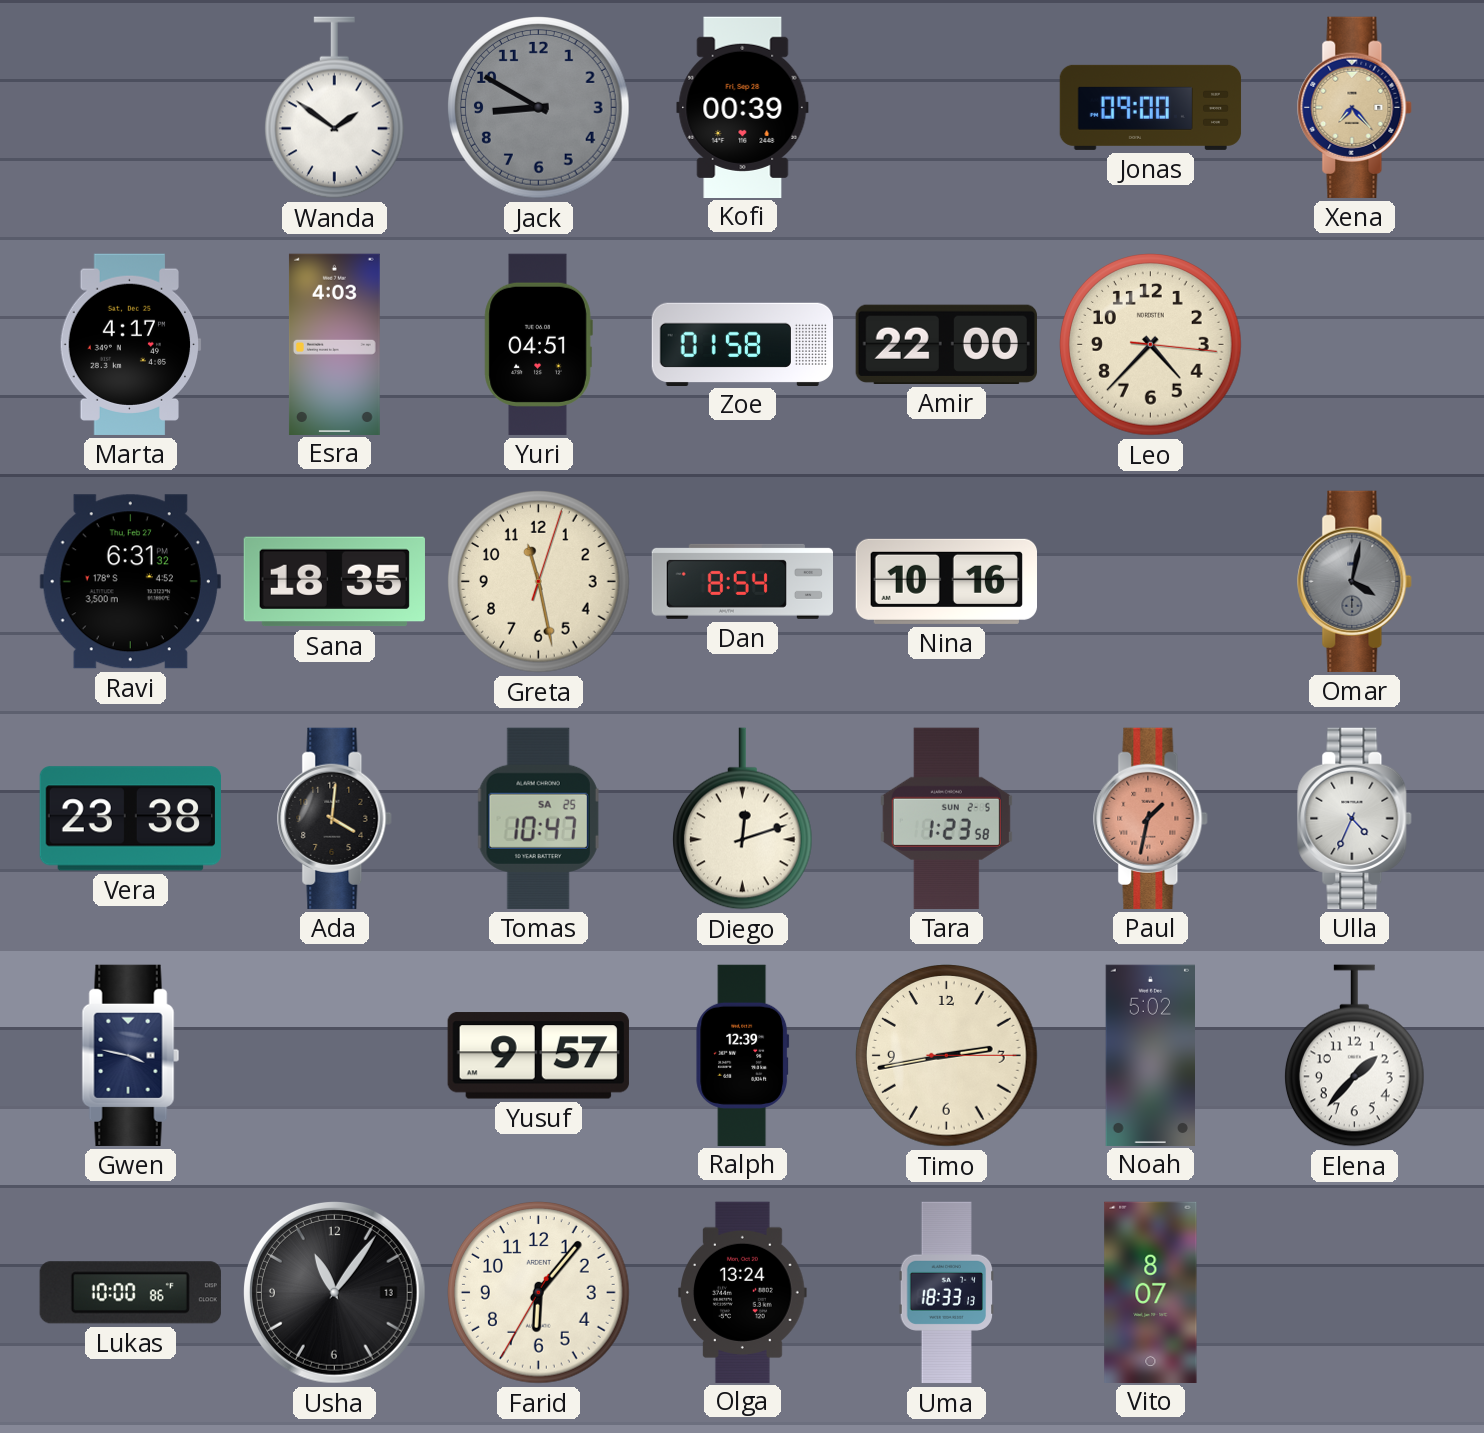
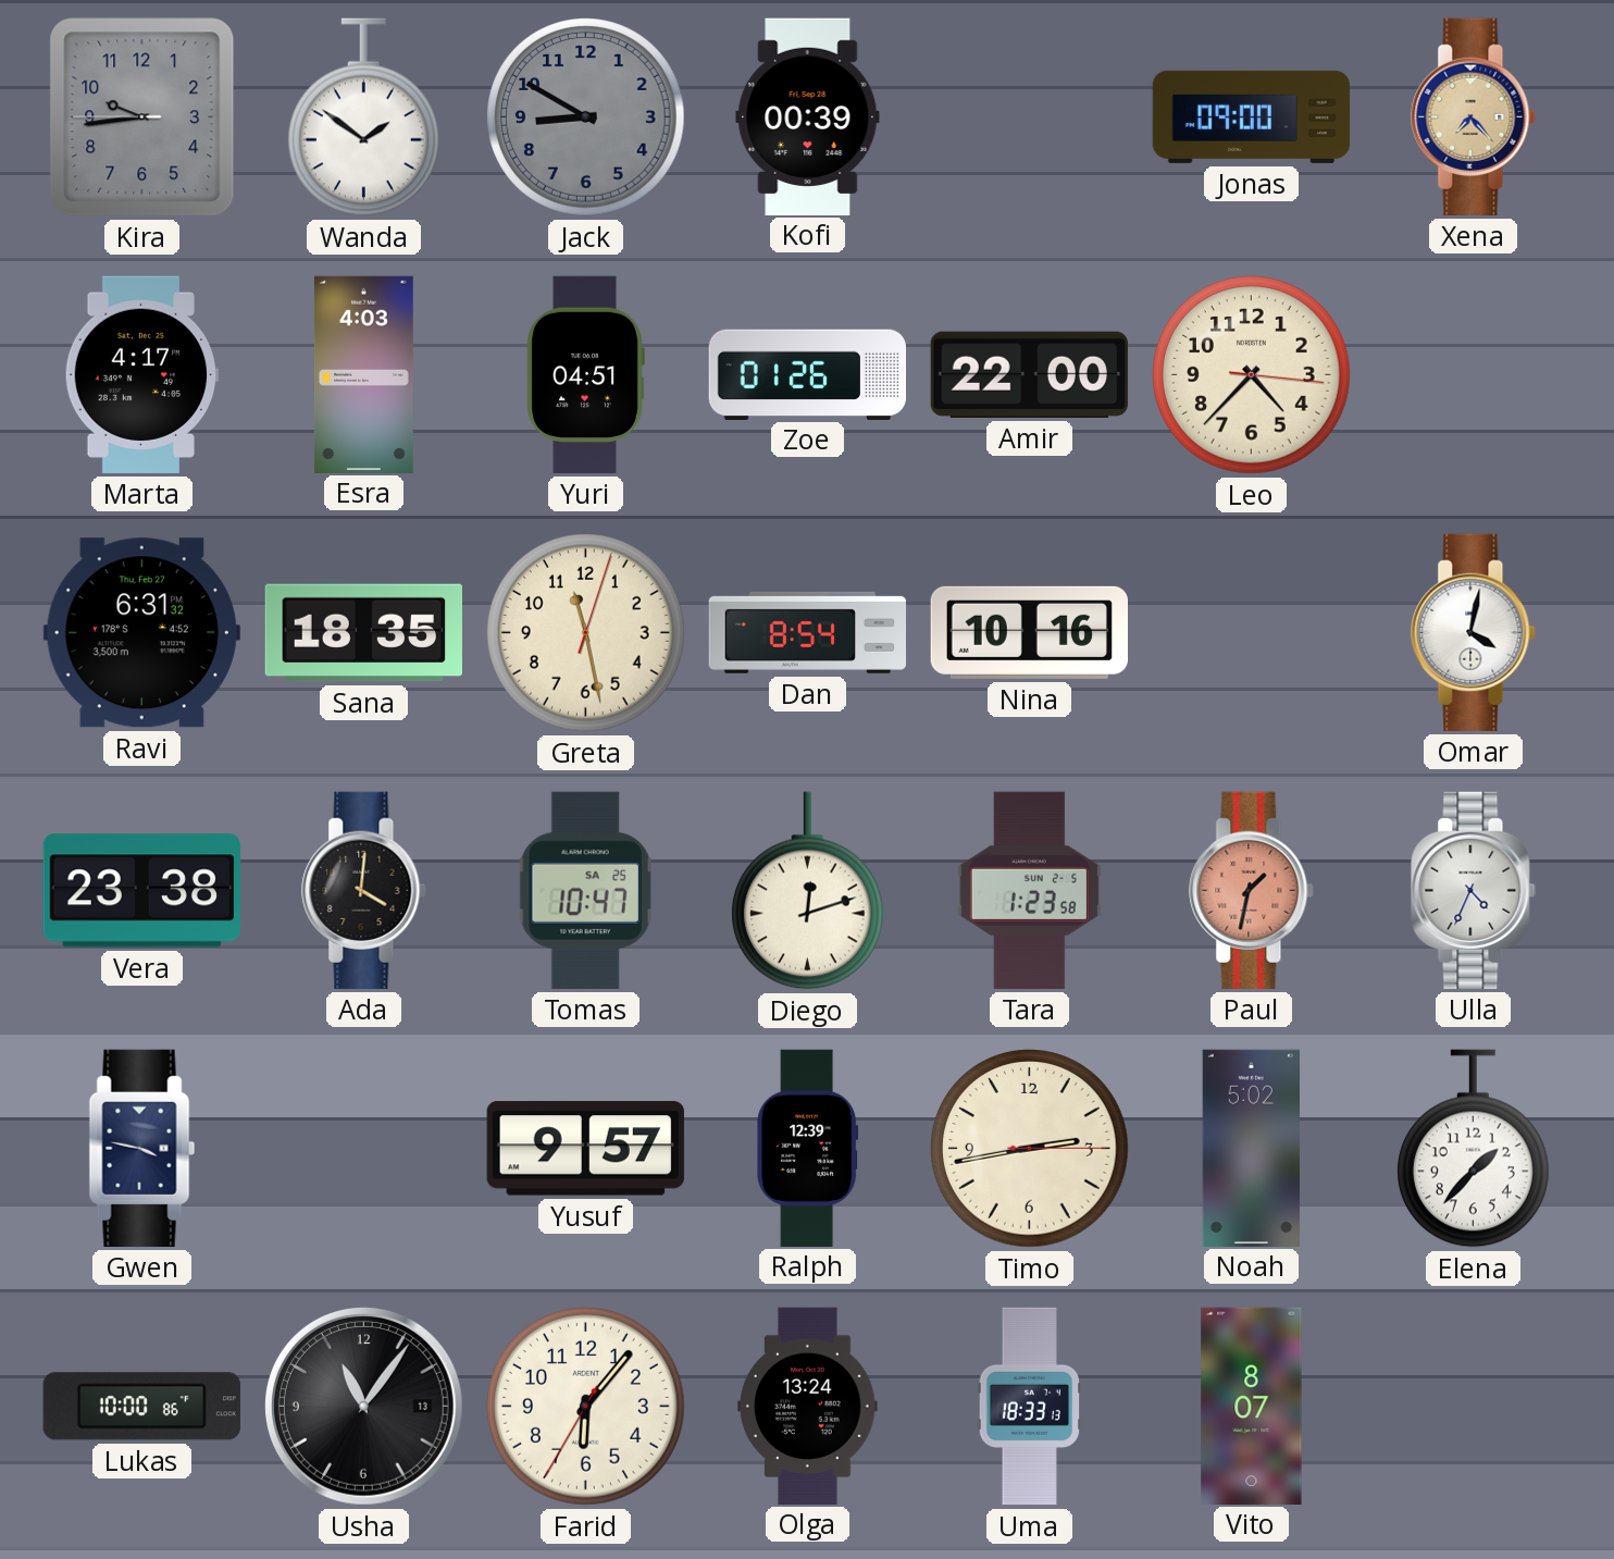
Kira: none -> 9:43 (142, 117)
Zoe: 01:58 -> 01:26 (807, 374)
Omar dial: grey -> white (1474, 632)
